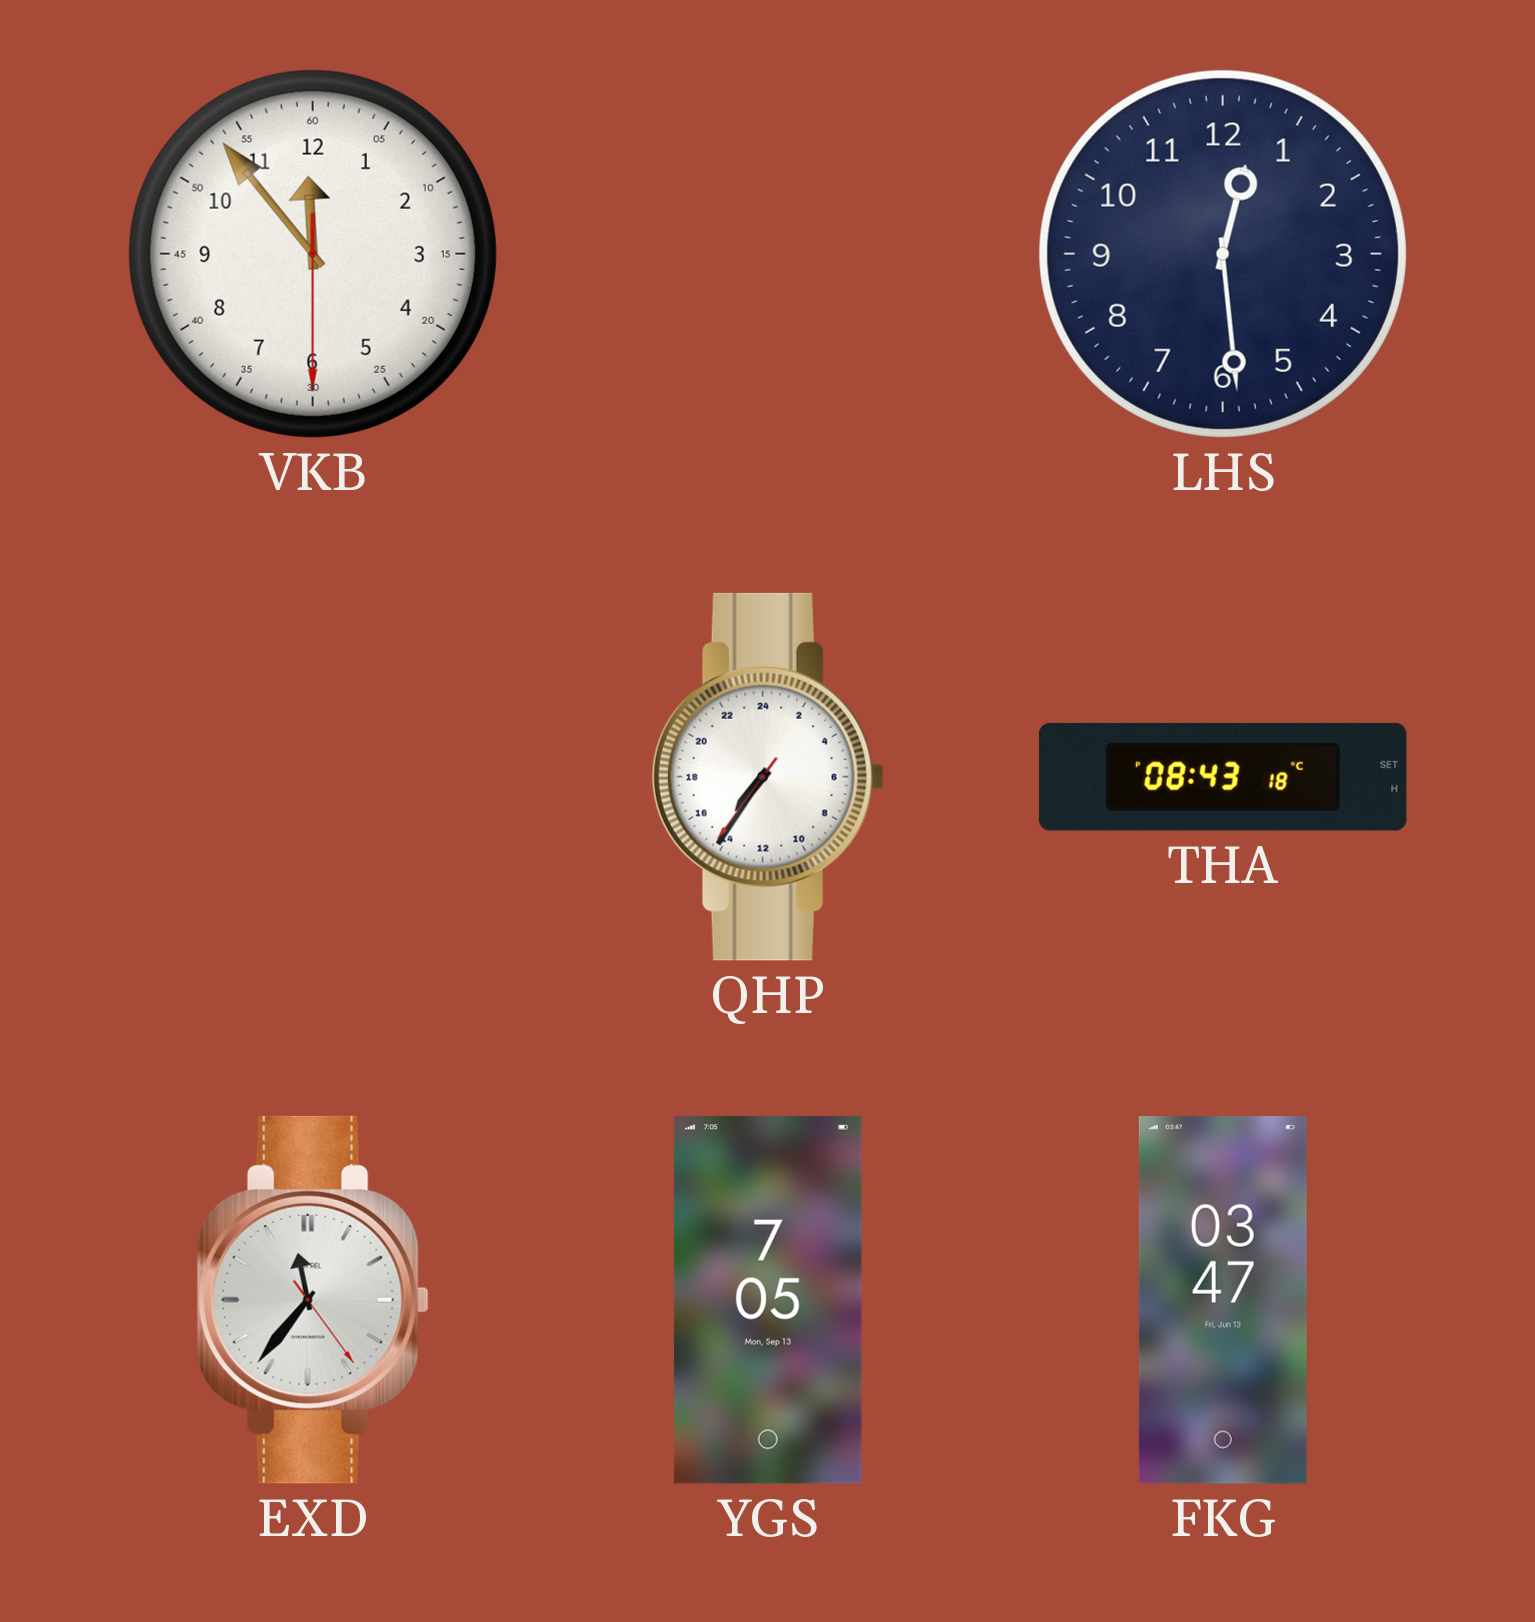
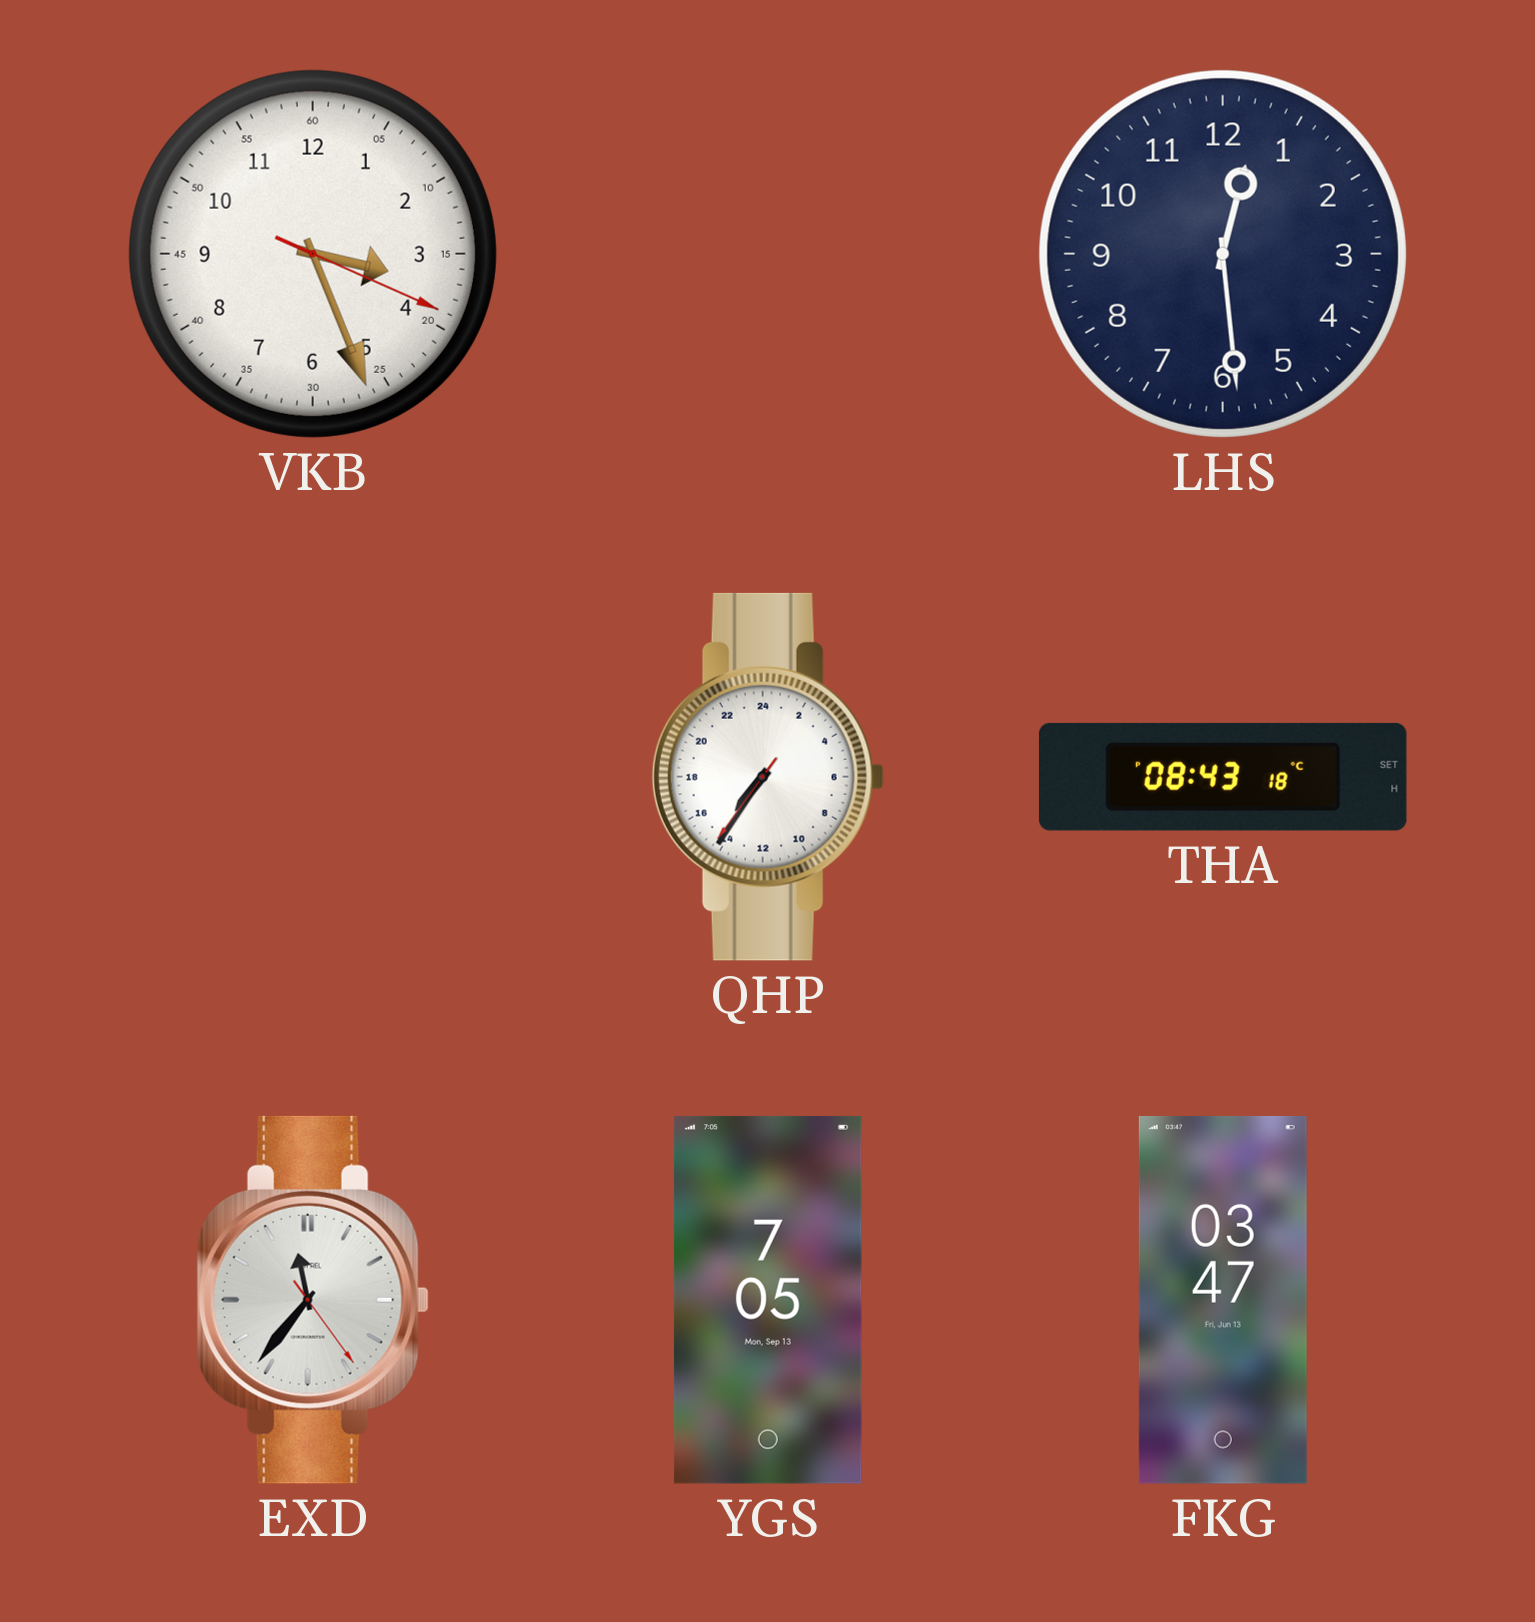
VKB: 11:53 -> 3:26 (313, 254)
